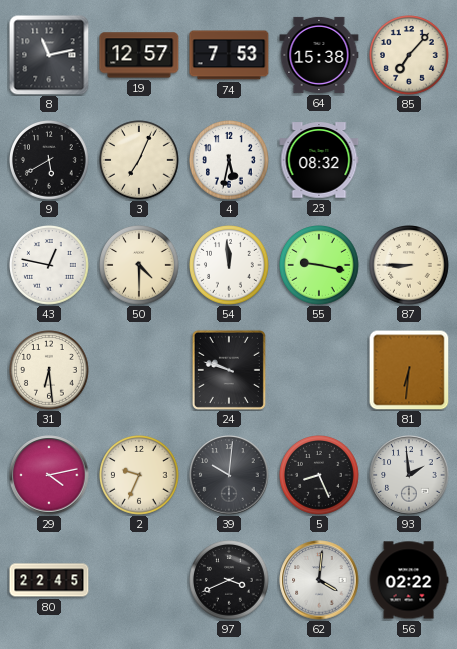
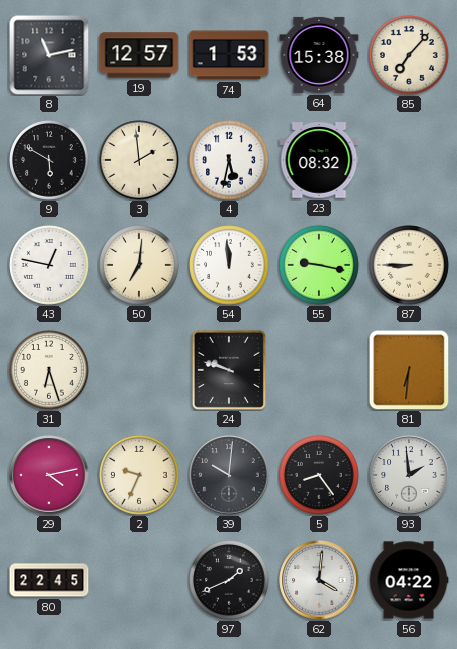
74: 7:53 -> 1:53 (229, 55)
9: 5:40 -> 5:50 (50, 161)
3: 7:04 -> 1:59 (140, 161)
50: 4:30 -> 7:01 (140, 266)
31: 6:29 -> 6:27 (50, 371)
5: 8:26 -> 8:24 (320, 476)
97: 3:41 -> 1:41 (230, 581)
56: 02:22 -> 04:22 (409, 580)
